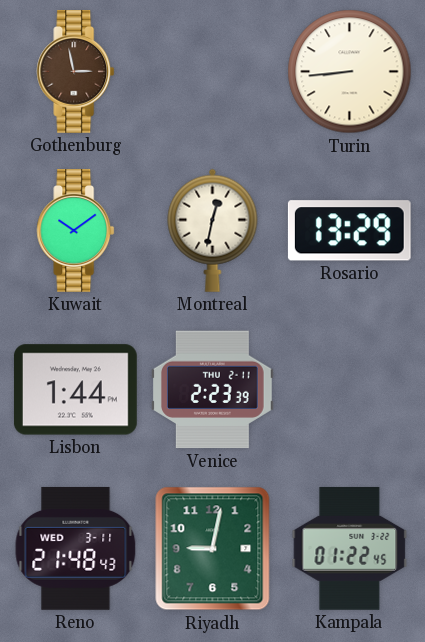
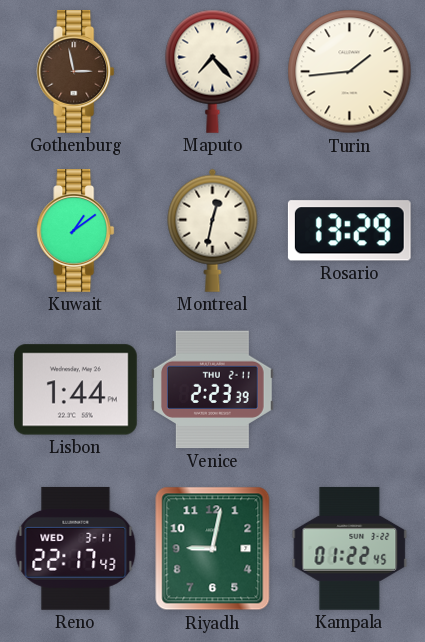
Maputo: none -> 7:23 (213, 71)
Turin: 8:44 -> 1:44 (350, 72)
Kuwait: 10:09 -> 1:09 (76, 231)
Reno: 21:48 -> 22:17 (76, 548)
